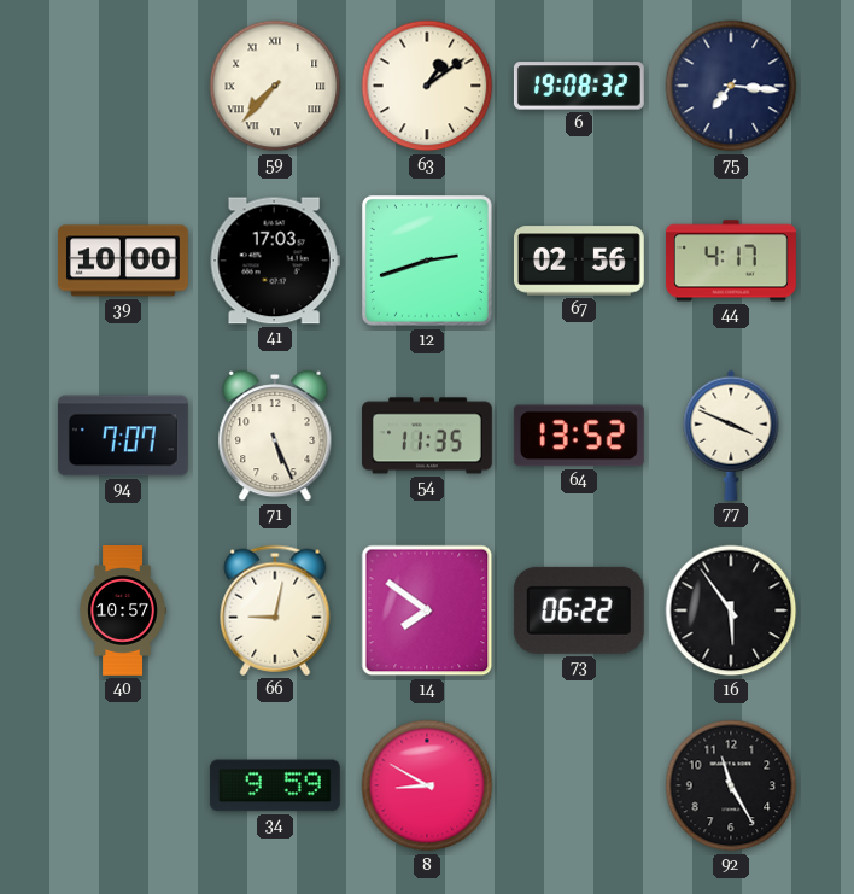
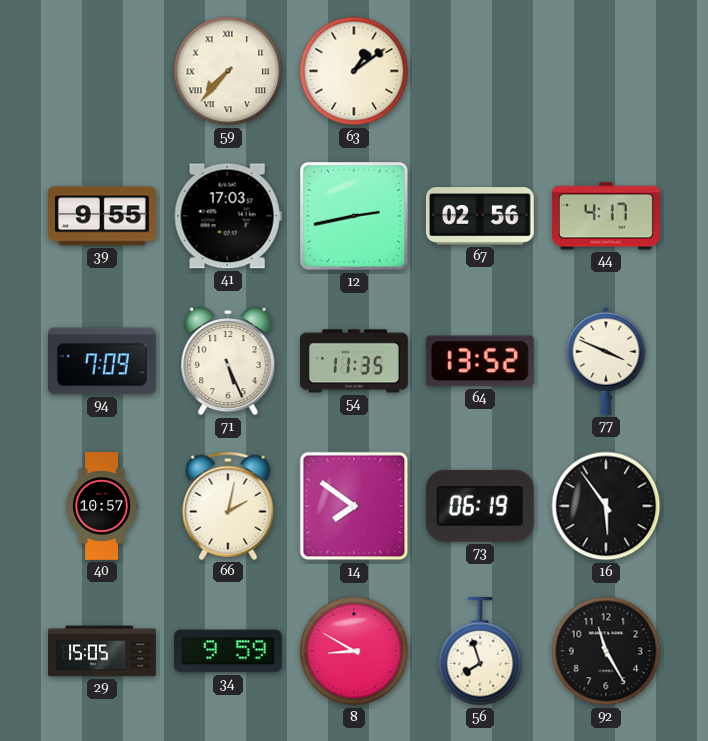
6: 19:08 -> none (579, 86)
75: 7:16 -> none (731, 86)
39: 10:00 -> 9:55 (102, 216)
12: 2:42 -> 2:43 (354, 216)
94: 7:07 -> 7:09 (102, 361)
66: 9:02 -> 2:02 (228, 506)
73: 06:22 -> 06:19 (480, 506)
29: none -> 15:05 (103, 651)
56: none -> 7:57 (480, 651)
